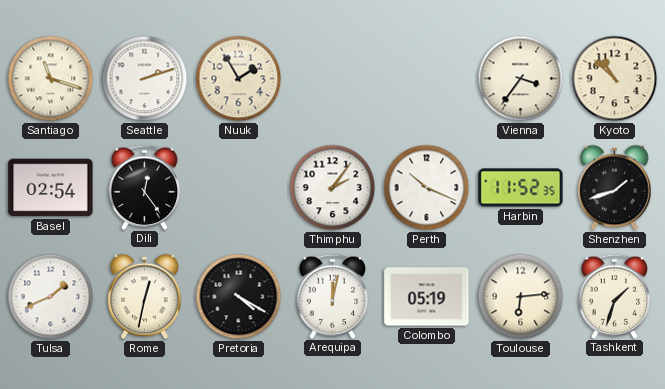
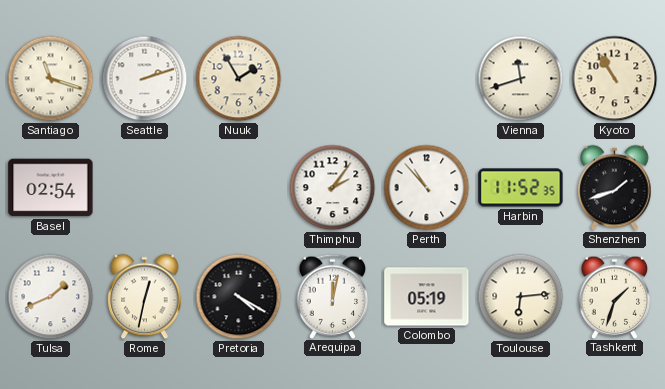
Vienna: 3:36 -> 11:42 (521, 79)
Kyoto: 10:52 -> 10:55 (615, 79)
Dili: 12:24 -> none (145, 187)
Perth: 10:19 -> 10:53 (427, 188)
